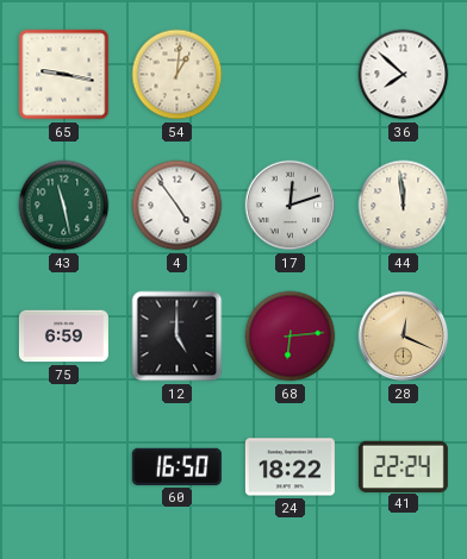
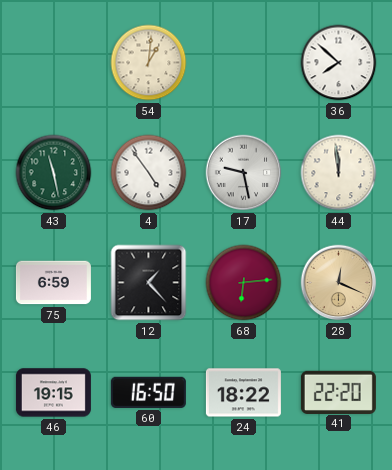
65: 9:17 -> none (64, 75)
17: 12:12 -> 9:28 (244, 173)
12: 5:00 -> 1:23 (149, 283)
46: none -> 19:15 (53, 393)
41: 22:24 -> 22:20 (338, 392)
